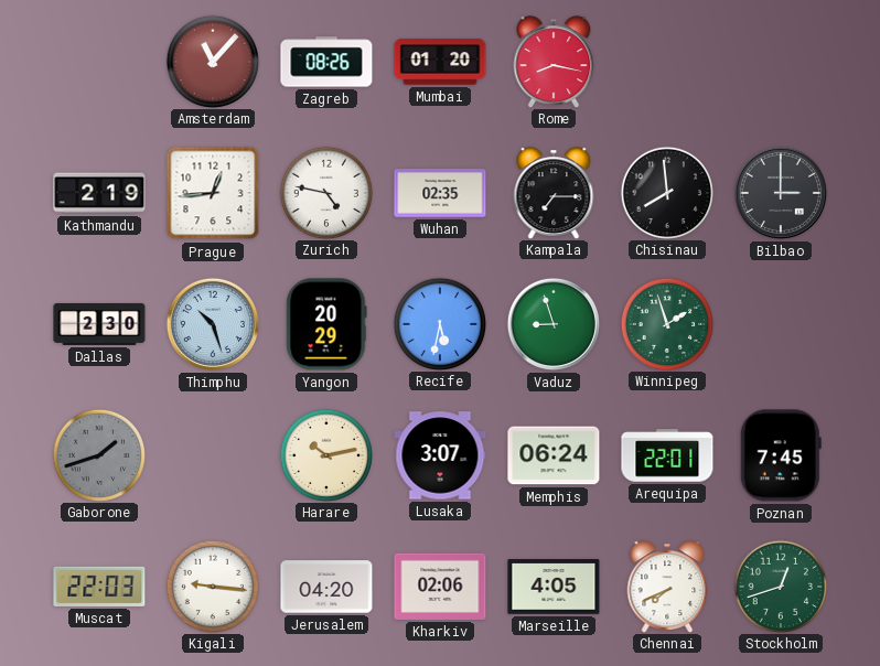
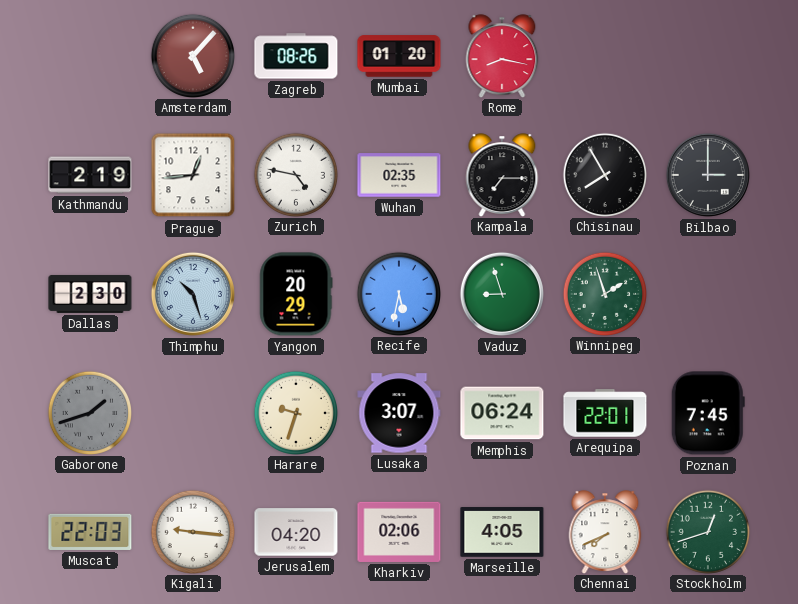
Amsterdam: 11:07 -> 5:07 (192, 55)
Chisinau: 7:59 -> 7:55 (604, 174)
Harare: 10:13 -> 9:33 (295, 412)
